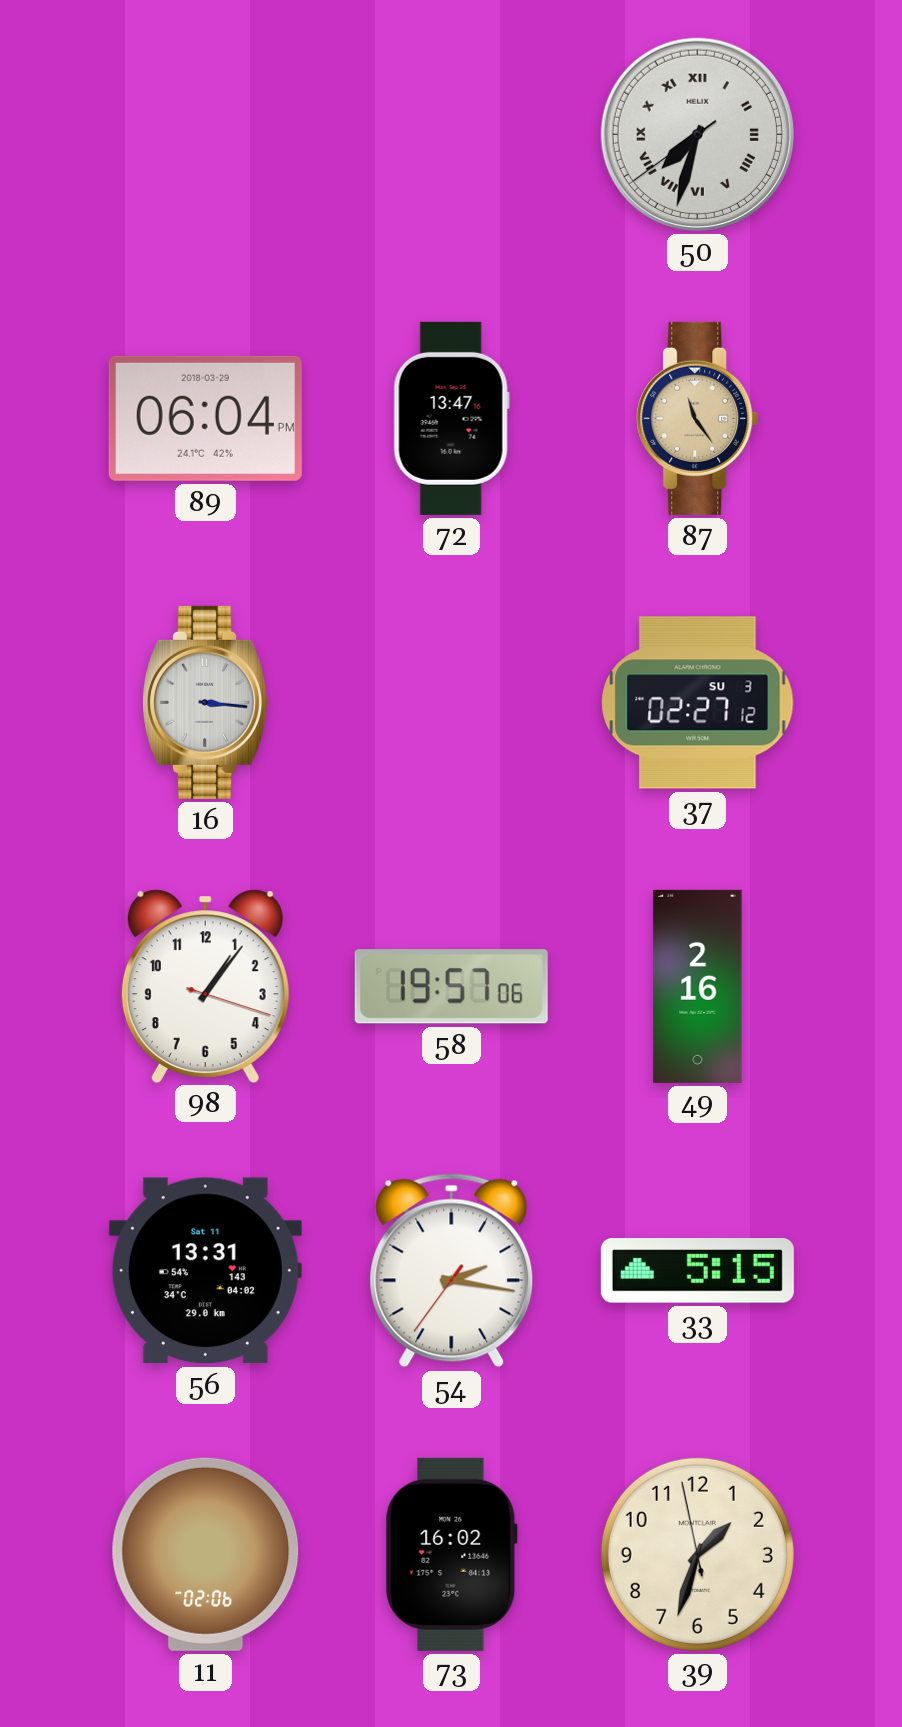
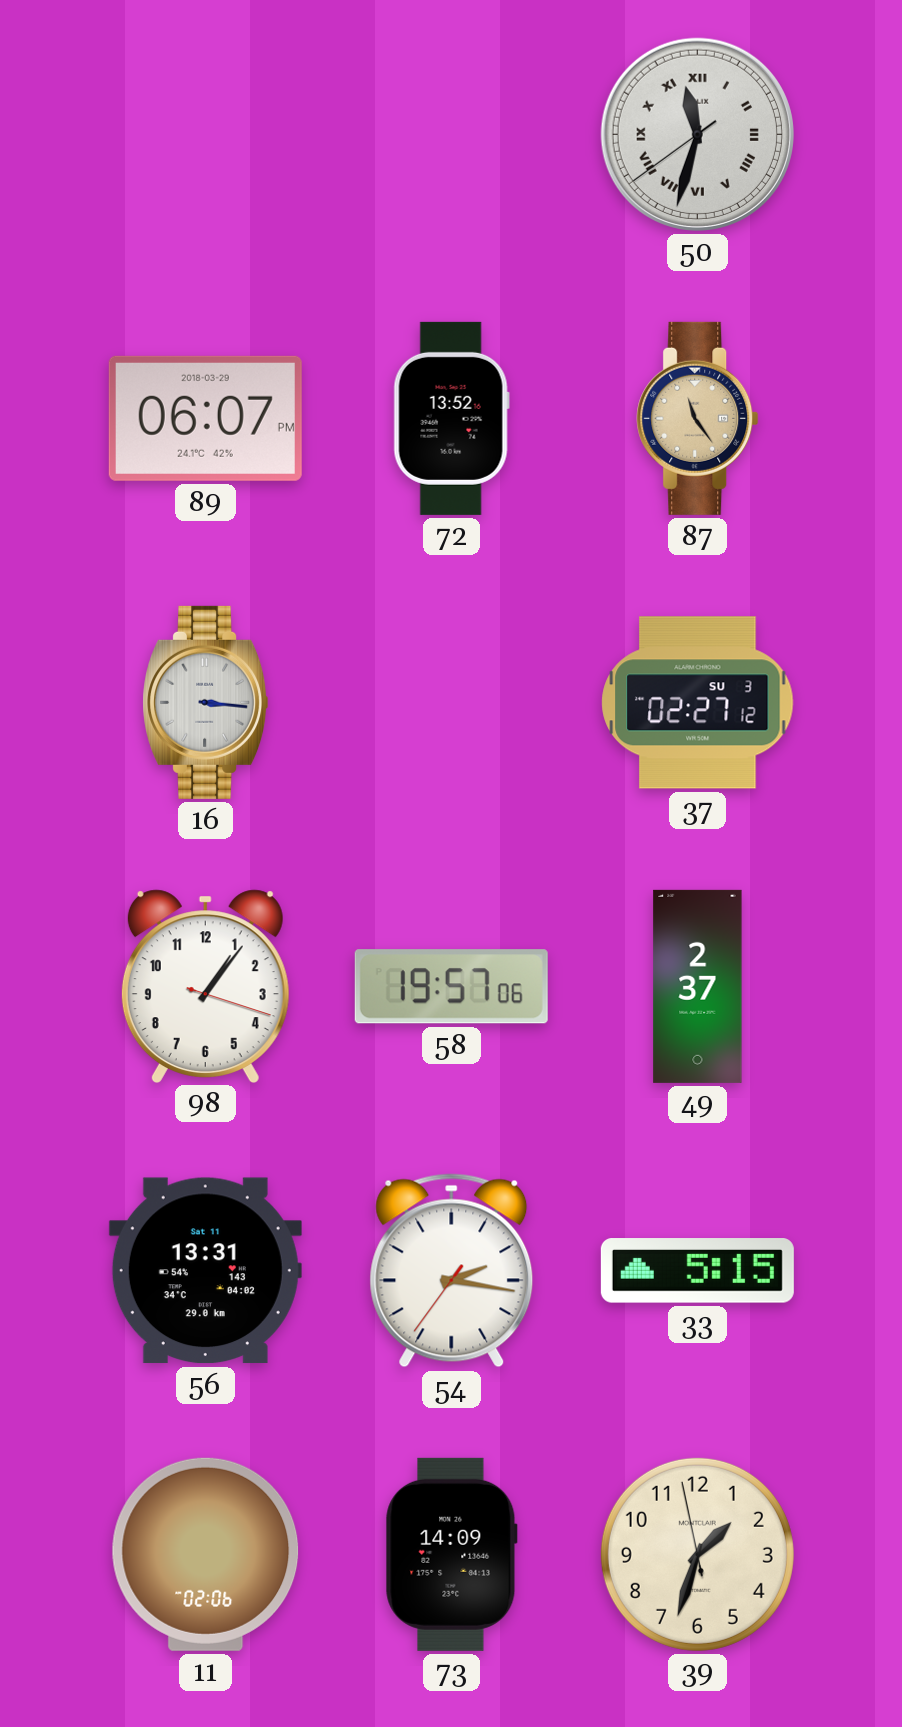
50: 7:32 -> 11:32 (697, 134)
89: 06:04 -> 06:07 (205, 418)
72: 13:47 -> 13:52 (451, 418)
49: 2:16 -> 2:37 (698, 986)
73: 16:02 -> 14:09 (451, 1554)
